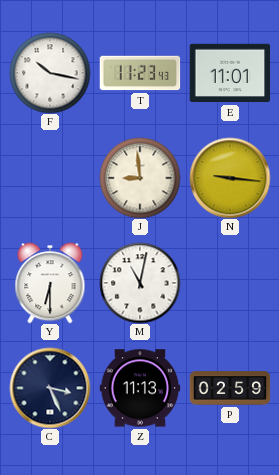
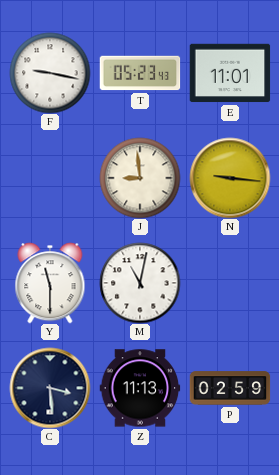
F: 10:17 -> 9:17 (50, 73)
T: 11:23 -> 05:23 (140, 73)
Y: 6:30 -> 11:30 (50, 283)
C: 3:26 -> 3:29 (50, 388)
